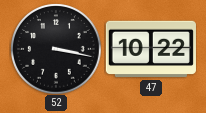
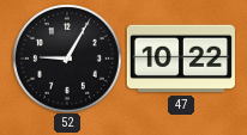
52: 3:17 -> 9:05 (67, 59)
